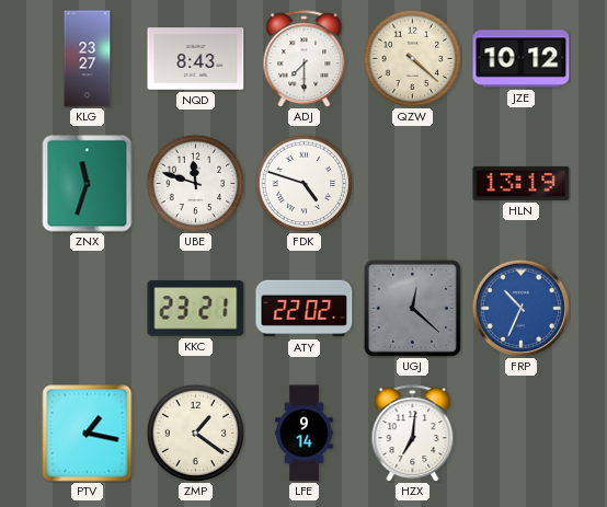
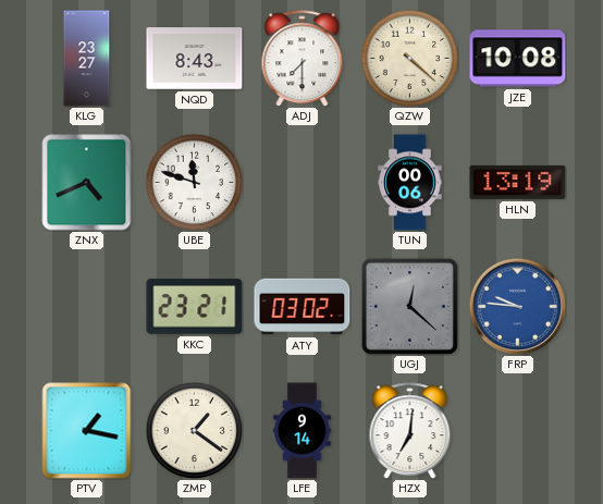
JZE: 10:12 -> 10:08 (518, 59)
ZNX: 11:33 -> 4:41 (87, 183)
FDK: 4:48 -> none (303, 183)
TUN: none -> 00:06 (410, 183)
ATY: 22:02 -> 03:02 (303, 307)
FRP: 10:34 -> 9:46 (517, 306)
